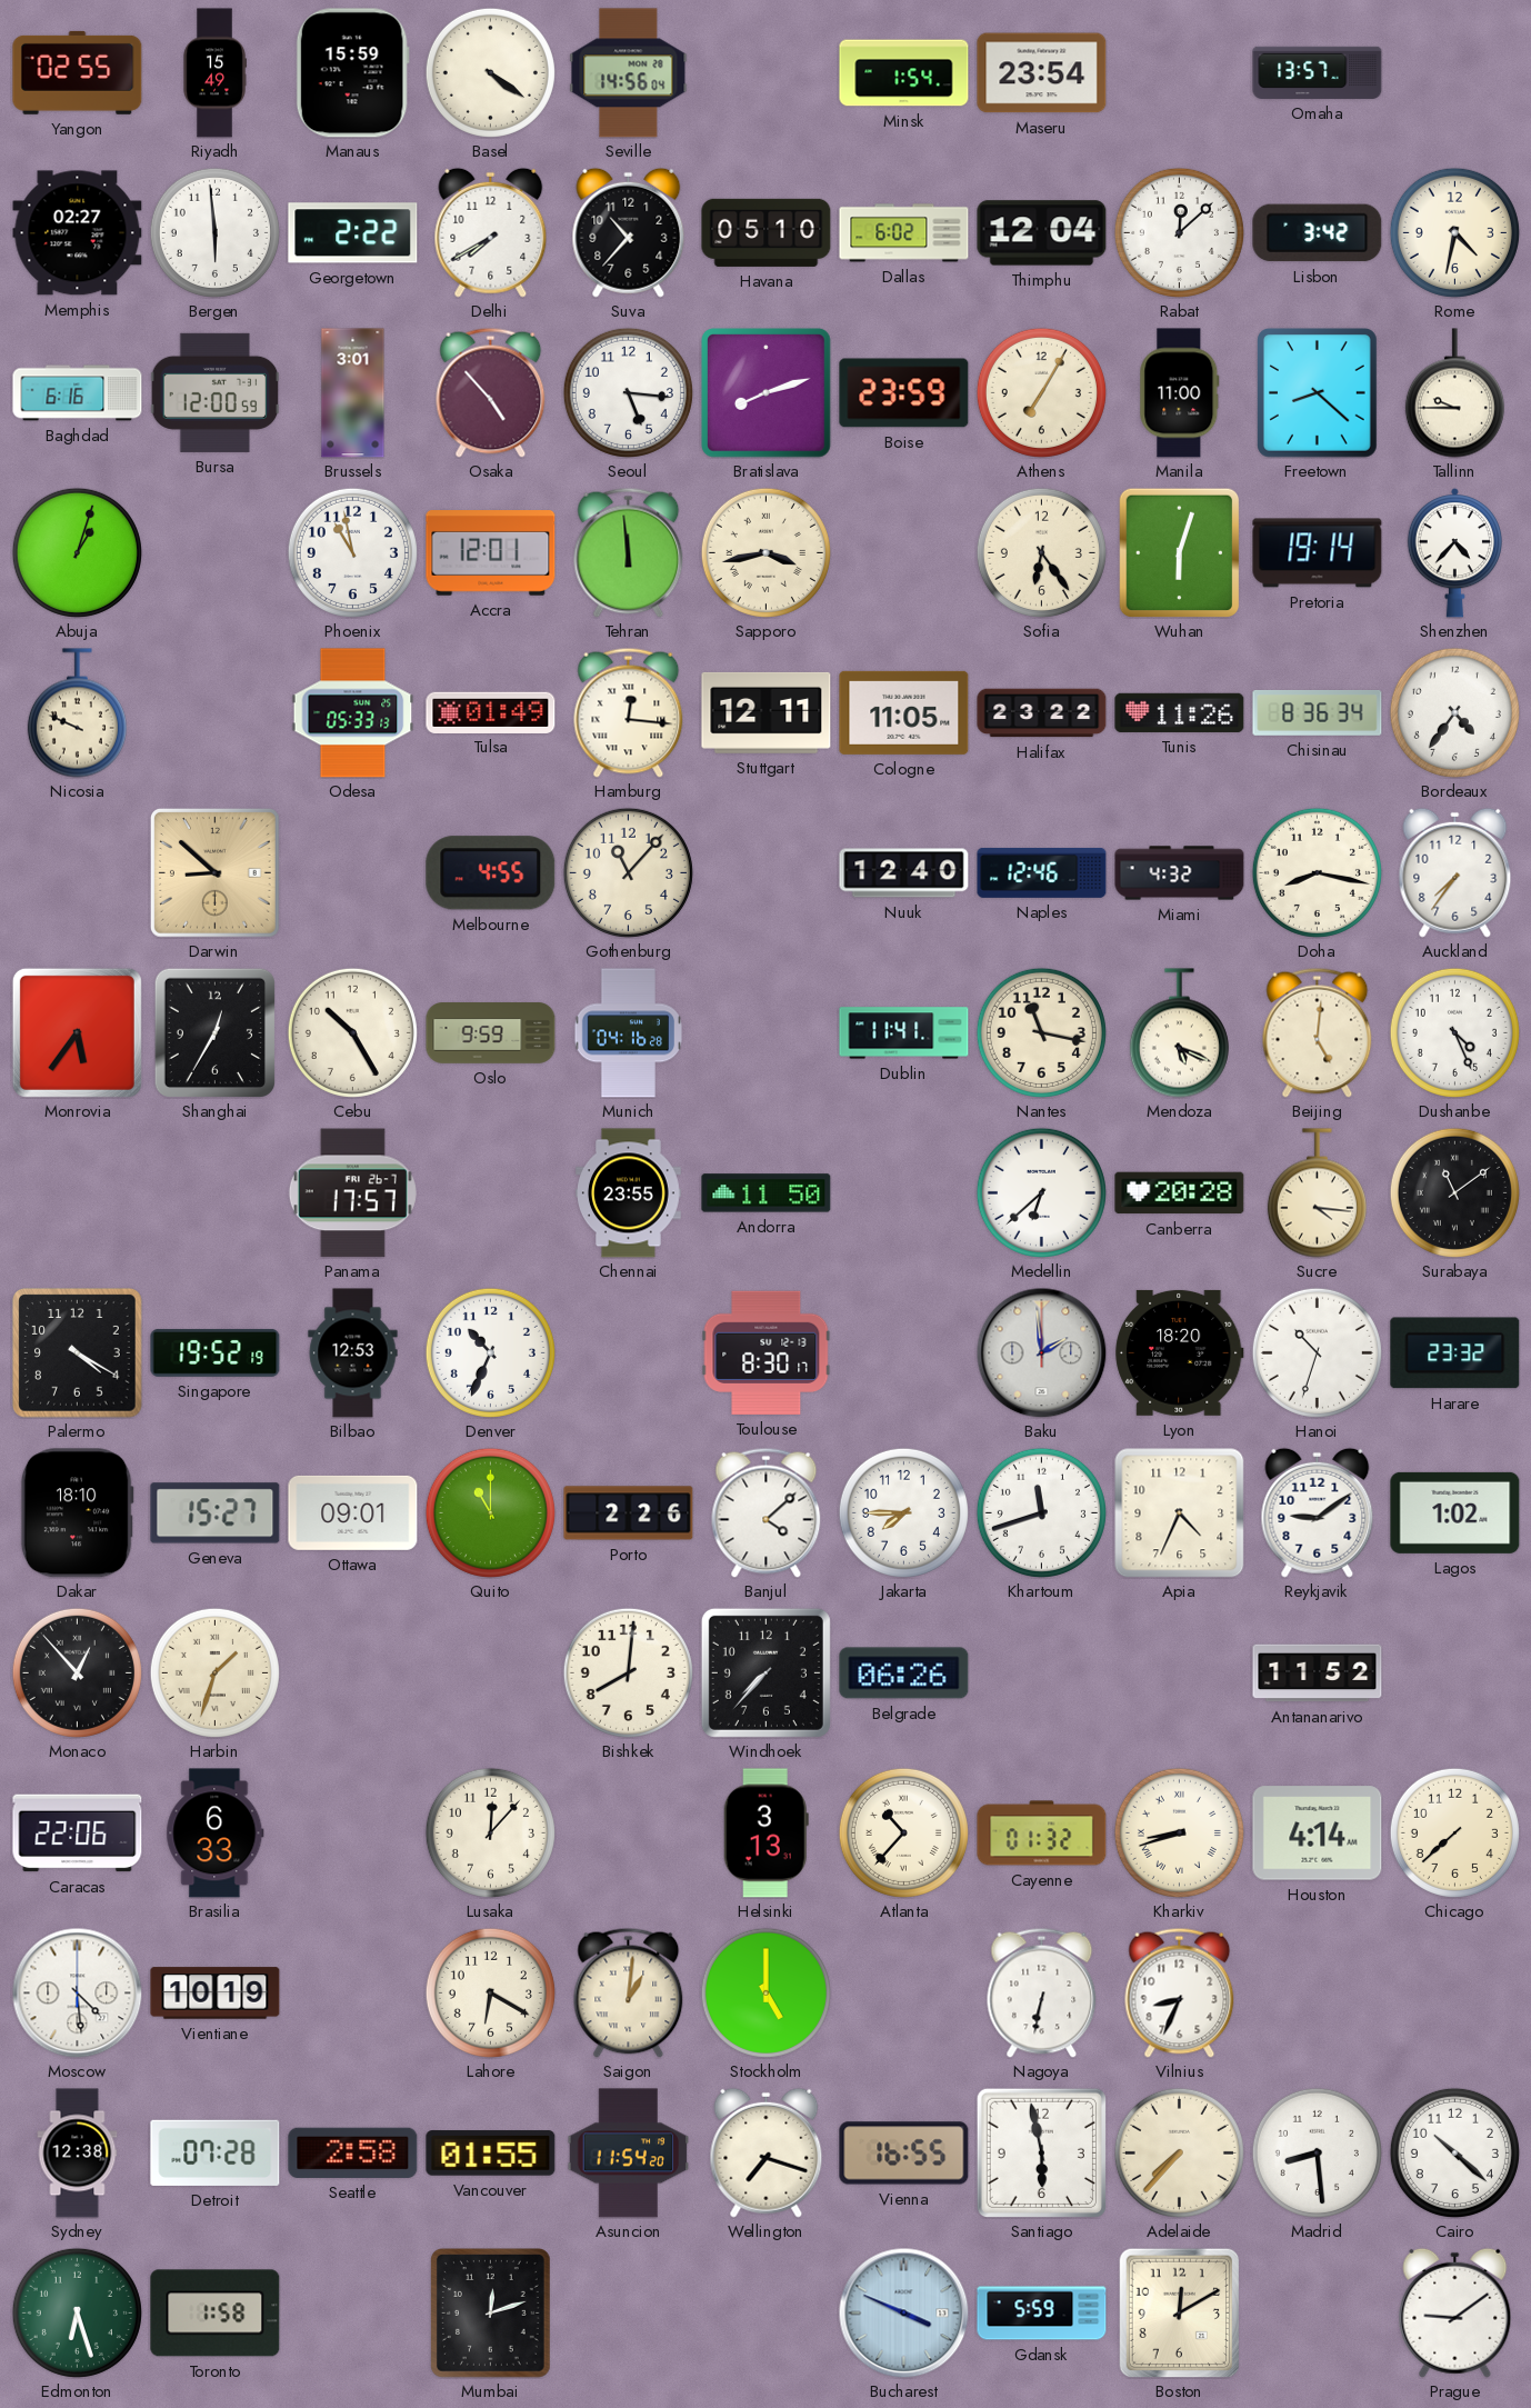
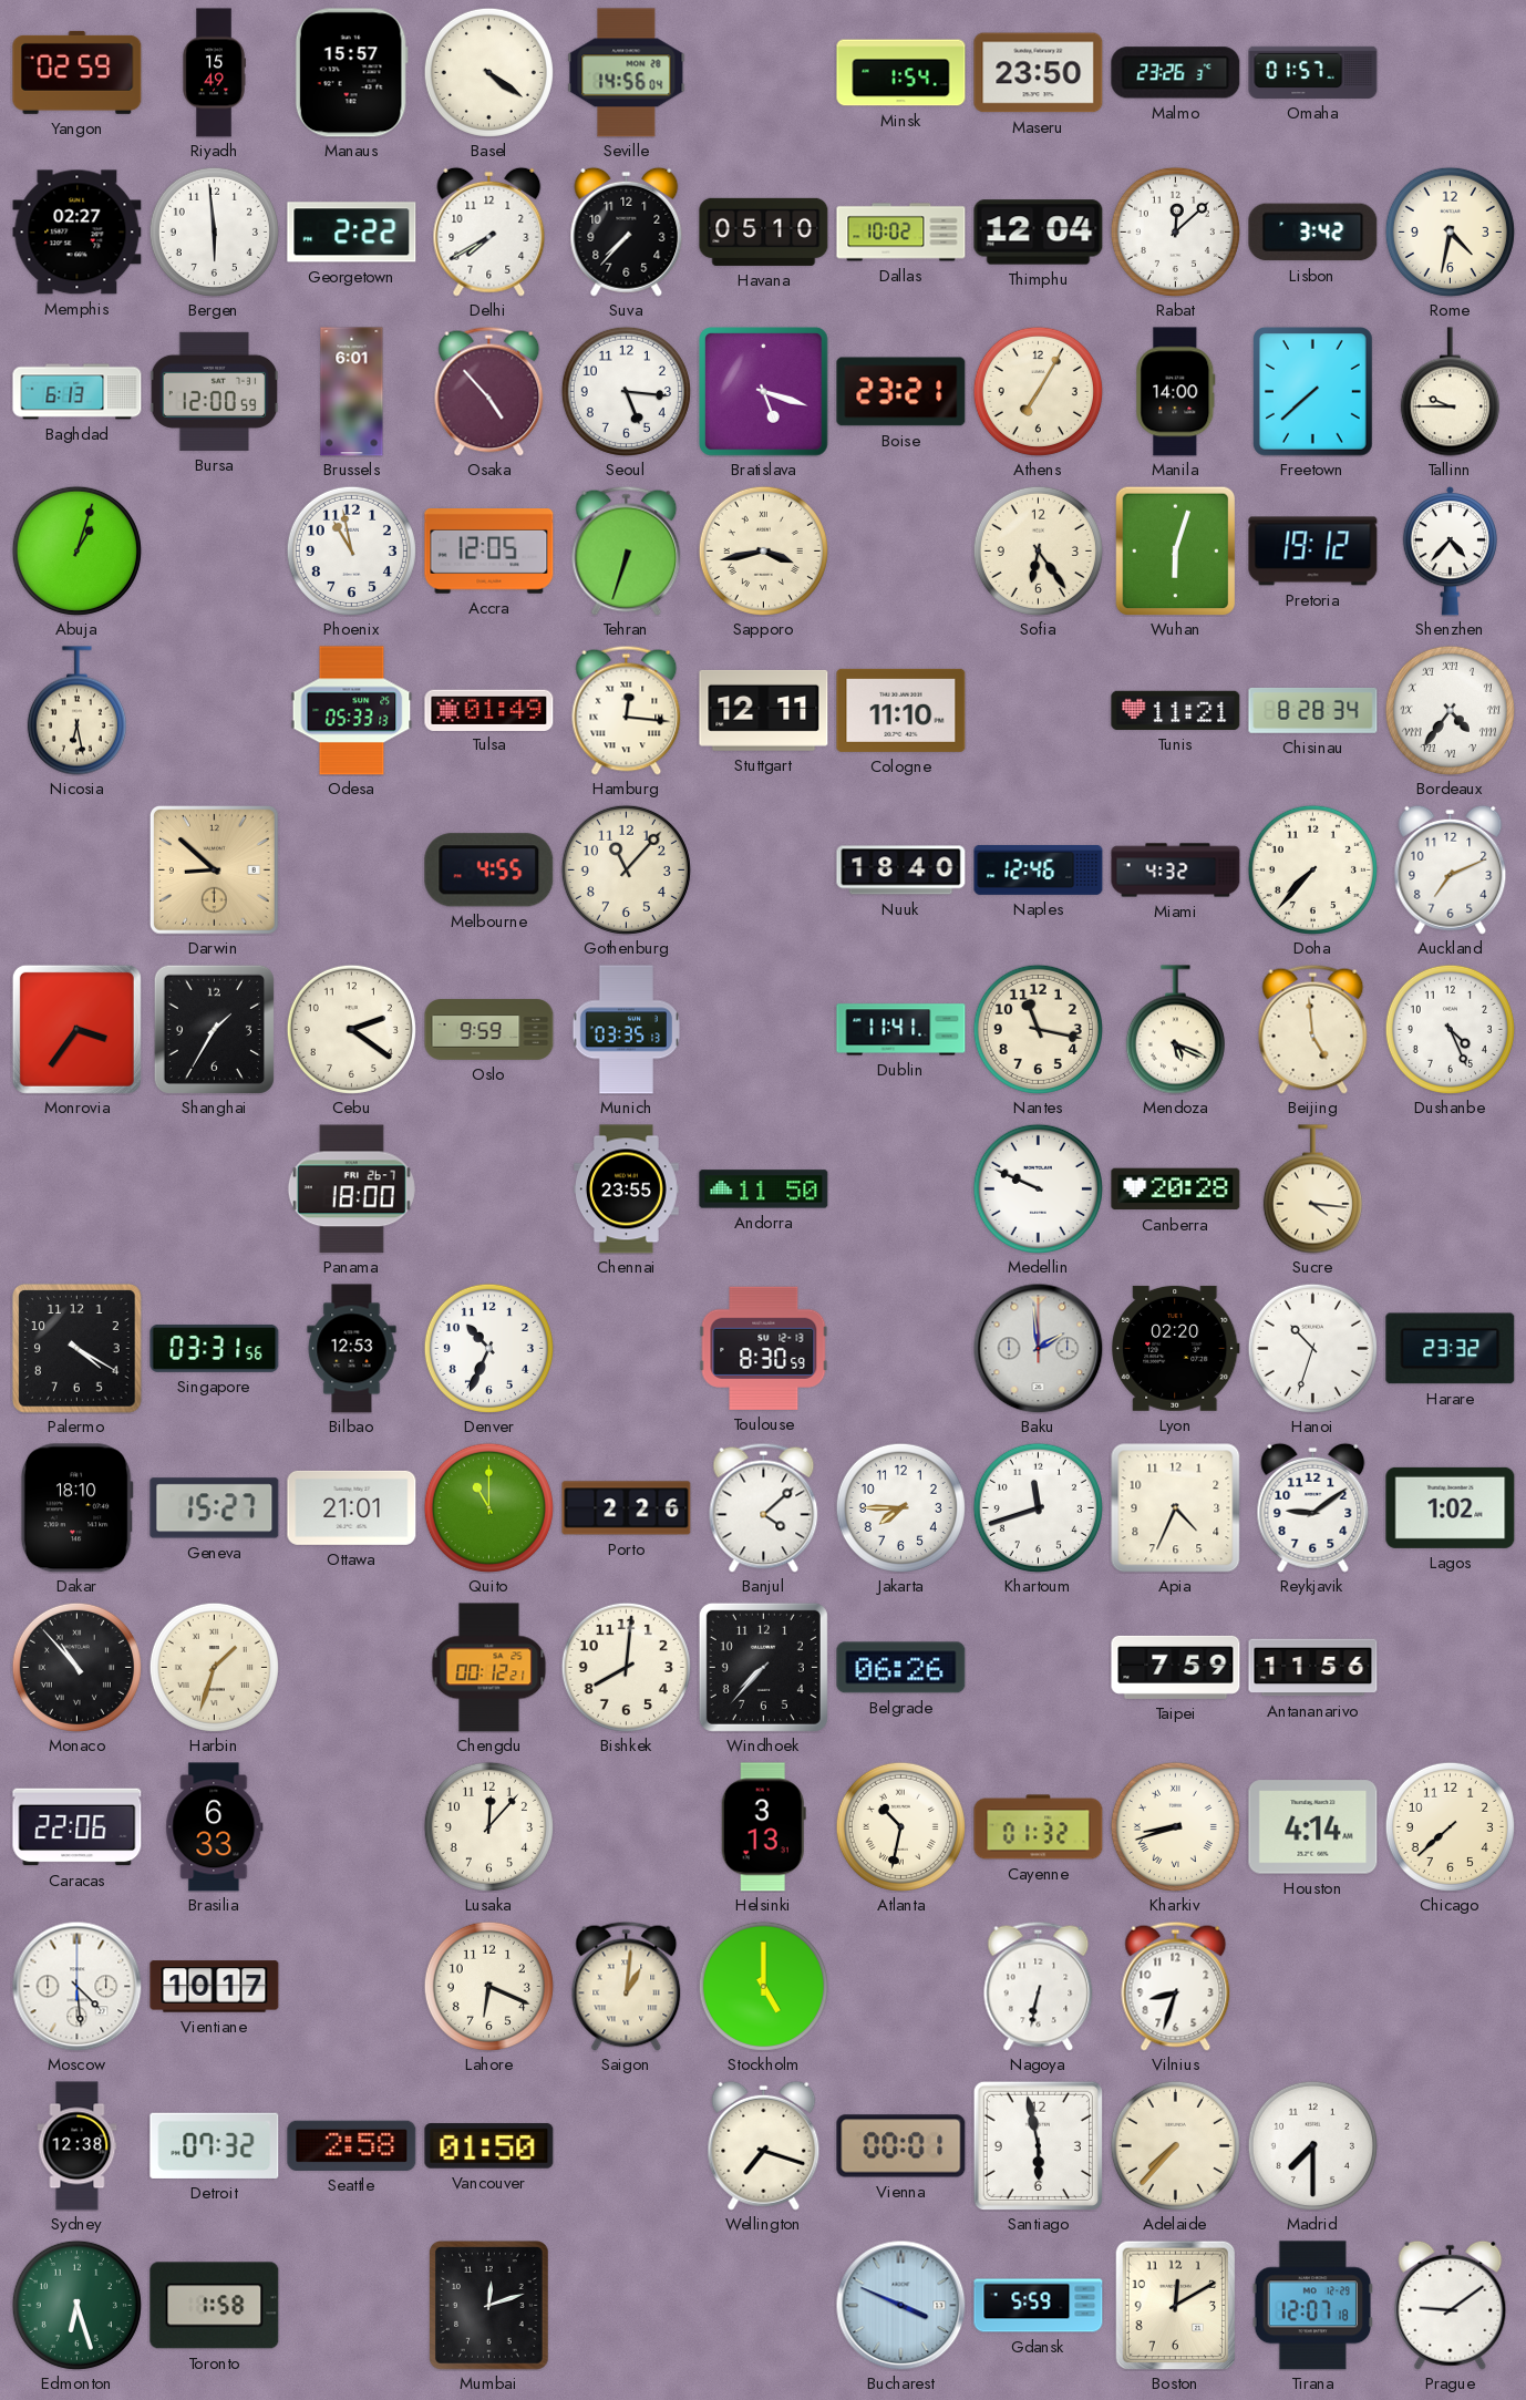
Yangon: 02:55 -> 02:59 (78, 72)
Manaus: 15:59 -> 15:57 (351, 73)
Maseru: 23:54 -> 23:50 (1039, 73)
Malmo: none -> 23:26 (1176, 73)
Omaha: 13:57 -> 01:57 (1313, 72)
Suva: 10:37 -> 7:37 (627, 231)
Dallas: 6:02 -> 10:02 (901, 233)
Baghdad: 6:16 -> 6:13 (78, 392)
Brussels: 3:01 -> 6:01 (352, 392)
Bratislava: 8:12 -> 5:18 (764, 392)
Boise: 23:59 -> 23:21 (901, 392)
Manila: 11:00 -> 14:00 (1176, 392)
Freetown: 8:22 -> 7:38 (1313, 392)
Accra: 12:01 -> 12:05 (489, 552)
Tehran: 11:59 -> 6:33 (627, 550)
Pretoria: 19:14 -> 19:12 (1313, 552)
Nicosia: 9:49 -> 6:28 (76, 711)
Cologne: 11:05 -> 11:10 (901, 710)
Halifax: 23:22 -> none (1042, 713)
Tunis: 11:26 -> 11:21 (1176, 710)
Chisinau: 8:36 -> 8:28 (1313, 711)
Bordeaux numerals: Arabic -> Roman (1450, 710)
Nuuk: 12:40 -> 18:40 (901, 871)
Doha: 8:17 -> 7:37 (1312, 869)
Auckland: 7:36 -> 7:11 (1451, 869)
Monrovia: 5:36 -> 3:36 (76, 1029)
Shanghai: 12:35 -> 1:35 (214, 1029)
Cebu: 10:25 -> 2:21 (351, 1029)
Munich: 04:16 -> 03:35 (626, 1030)
Beijing: 5:01 -> 4:59 (1313, 1029)
Panama: 17:57 -> 18:00 (351, 1189)
Medellin: 6:38 -> 9:49 (1038, 1188)
Surabaya: 11:09 -> none (1454, 1192)
Singapore: 19:52 -> 03:31 (215, 1348)
Toulouse: 8:30:17 -> 8:30:59 (764, 1348)
Lyon: 18:20 -> 02:20 (1176, 1348)
Ottawa: 09:01 -> 21:01 (352, 1507)
Monaco: 12:53 -> 10:53 (76, 1667)
Chengdu: none -> 00:12 (489, 1668)
Taipei: none -> 7:59 (1176, 1667)
Antananarivo: 11:52 -> 11:56 (1313, 1668)
Atlanta: 10:37 -> 10:32 (900, 1826)
Vientiane: 10:19 -> 10:17 (215, 1987)
Lahore: 6:20 -> 6:19 (488, 1986)
Vilnius: 8:34 -> 8:33 (1176, 1986)
Detroit: 07:28 -> 07:32 (215, 2145)
Vancouver: 01:55 -> 01:50 (489, 2146)
Asuncion: 11:54 -> none (629, 2154)
Vienna: 16:55 -> 00:01 (901, 2146)
Madrid: 8:29 -> 7:30 (1312, 2145)
Cairo: 10:22 -> none (1454, 2152)
Tirana: none -> 12:07 (1312, 2306)
